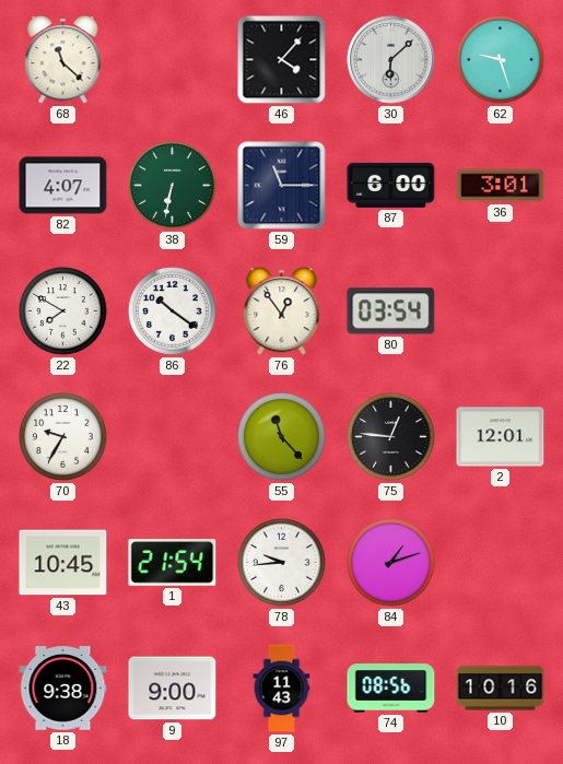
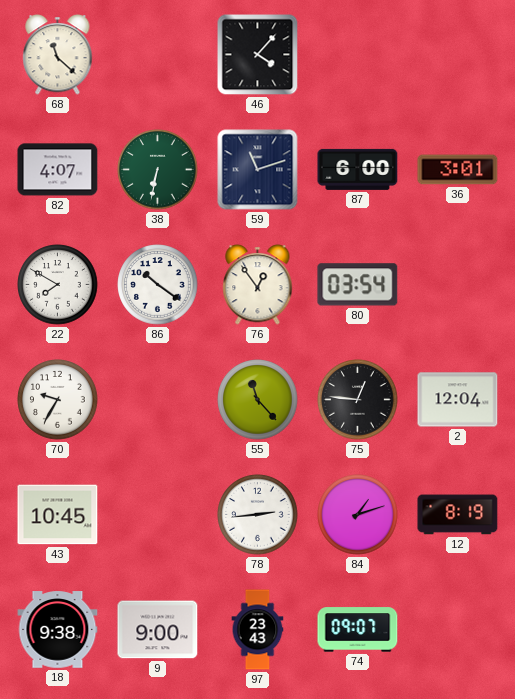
30: 6:08 -> none (391, 60)
62: 9:27 -> none (501, 60)
59: 11:15 -> 11:12 (258, 170)
2: 12:01 -> 12:04 (458, 400)
1: 21:54 -> none (173, 563)
78: 9:44 -> 2:44 (258, 515)
12: none -> 8:19 (458, 515)
97: 11:43 -> 23:43 (258, 630)
74: 08:56 -> 09:07 (358, 630)
10: 10:16 -> none (501, 689)
